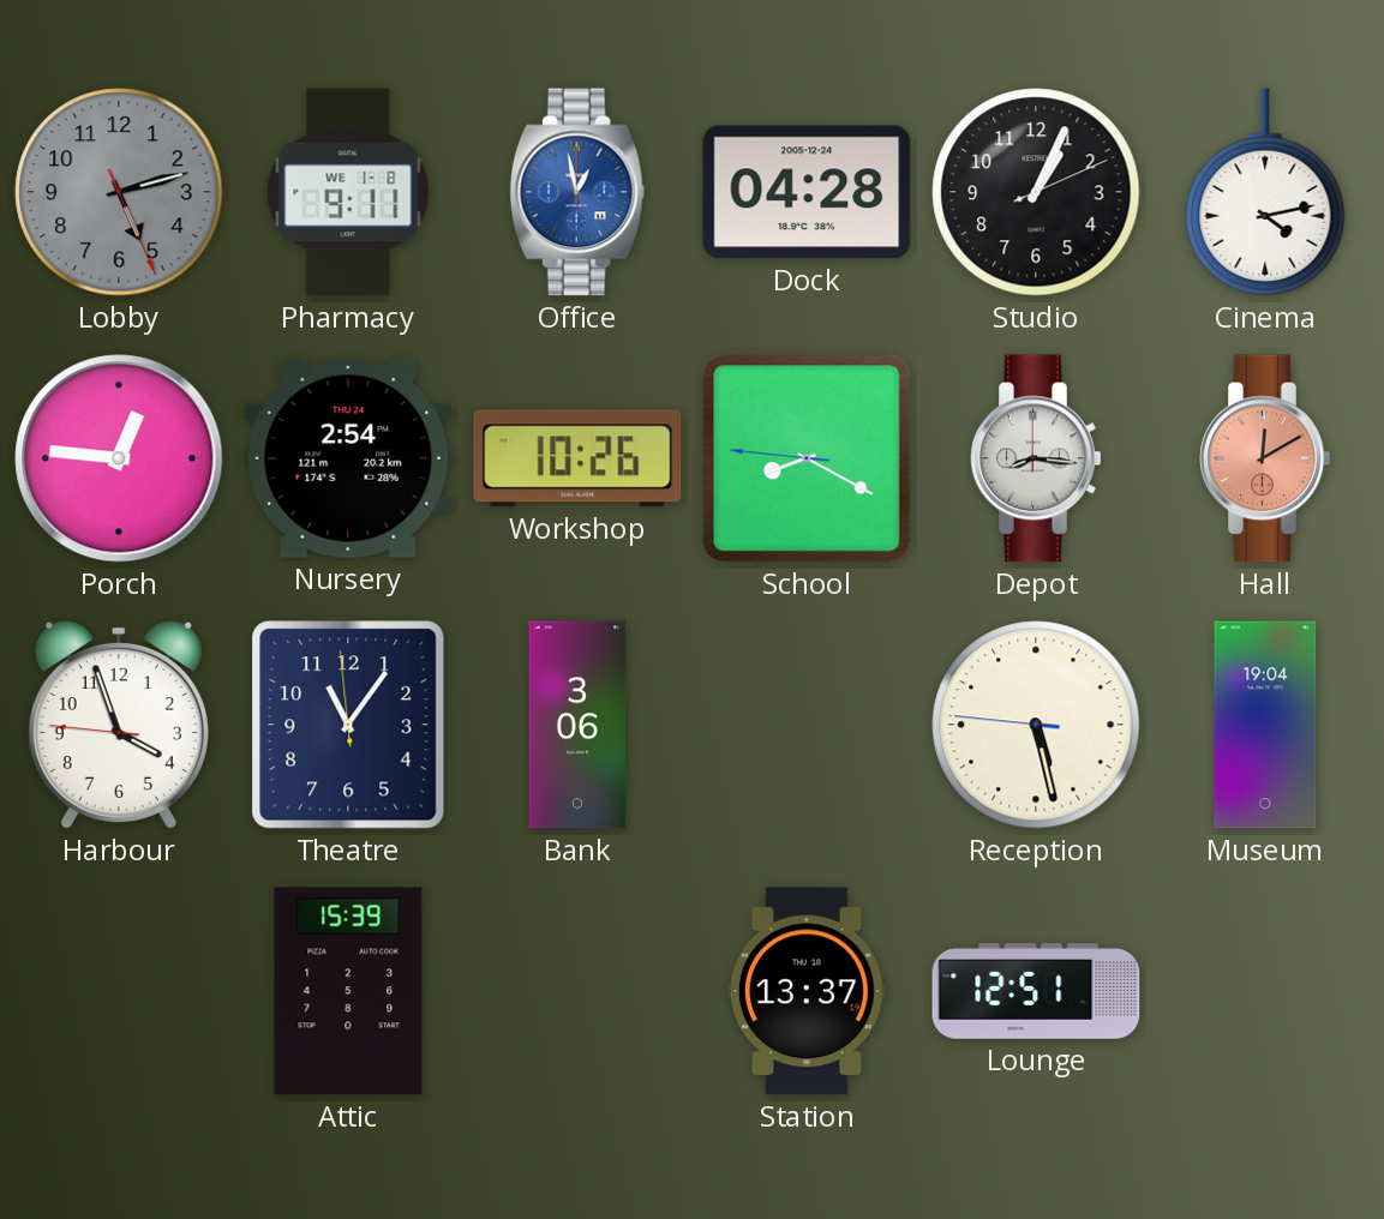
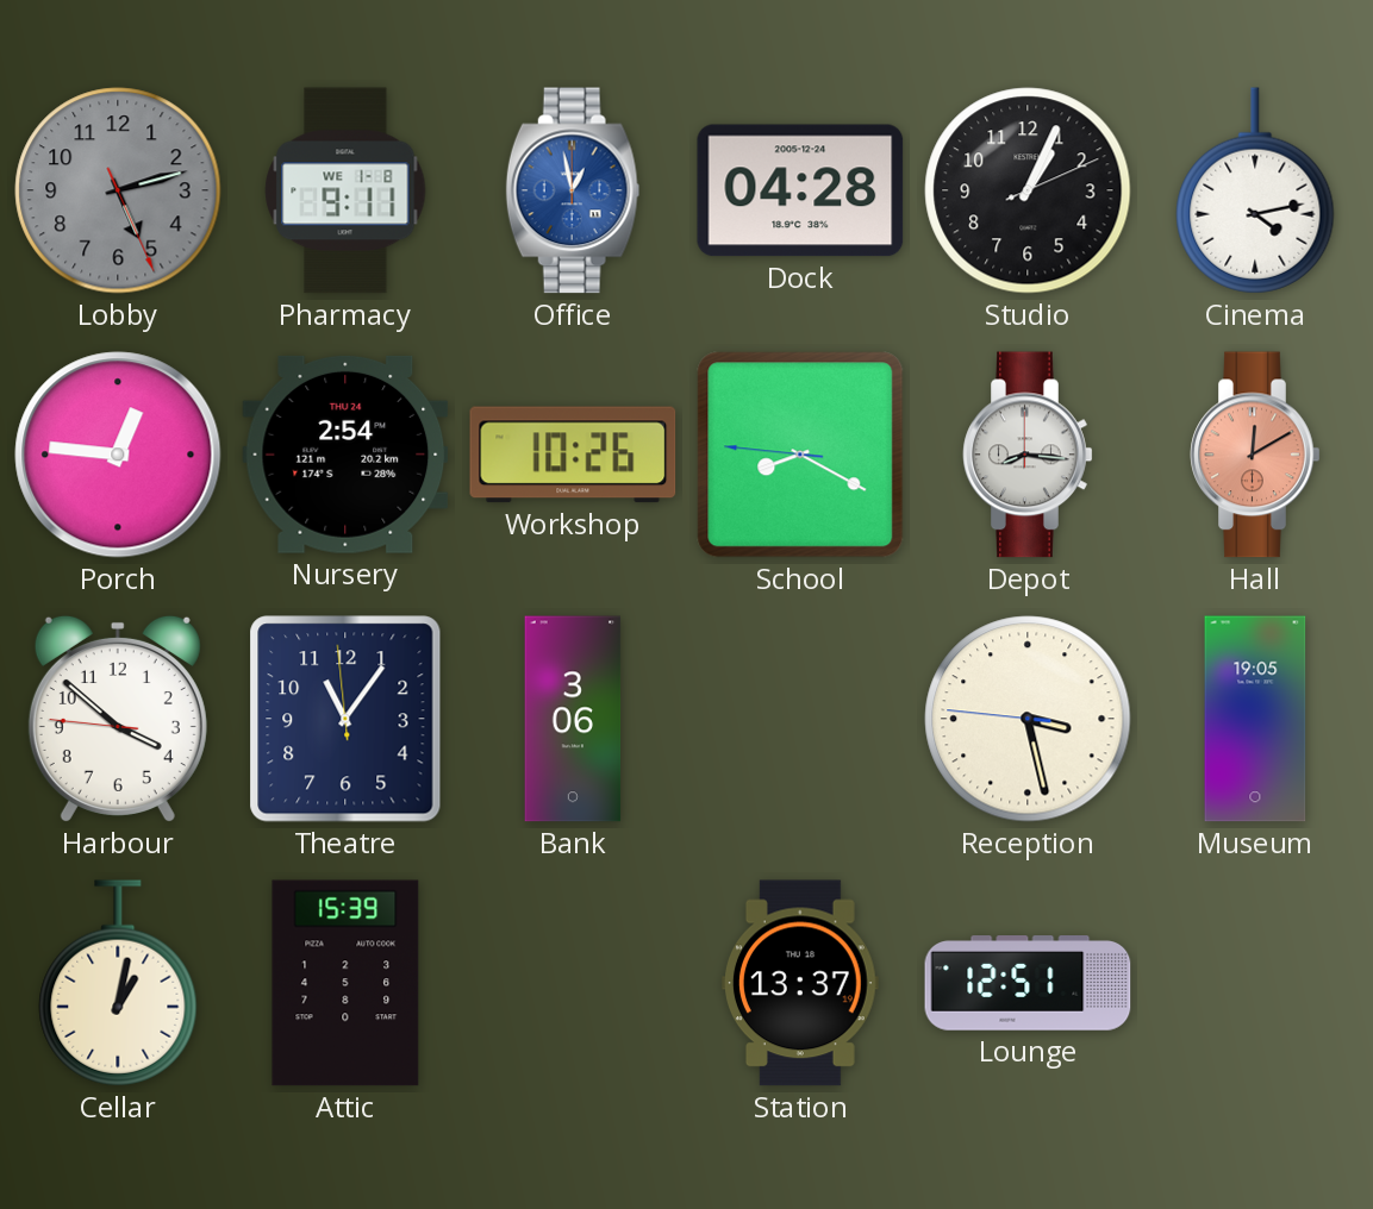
Harbour: 3:56 -> 3:51 (118, 719)
Reception: 5:27 -> 3:27 (1028, 719)
Museum: 19:04 -> 19:05 (1255, 719)
Cellar: none -> 1:02 (118, 983)
